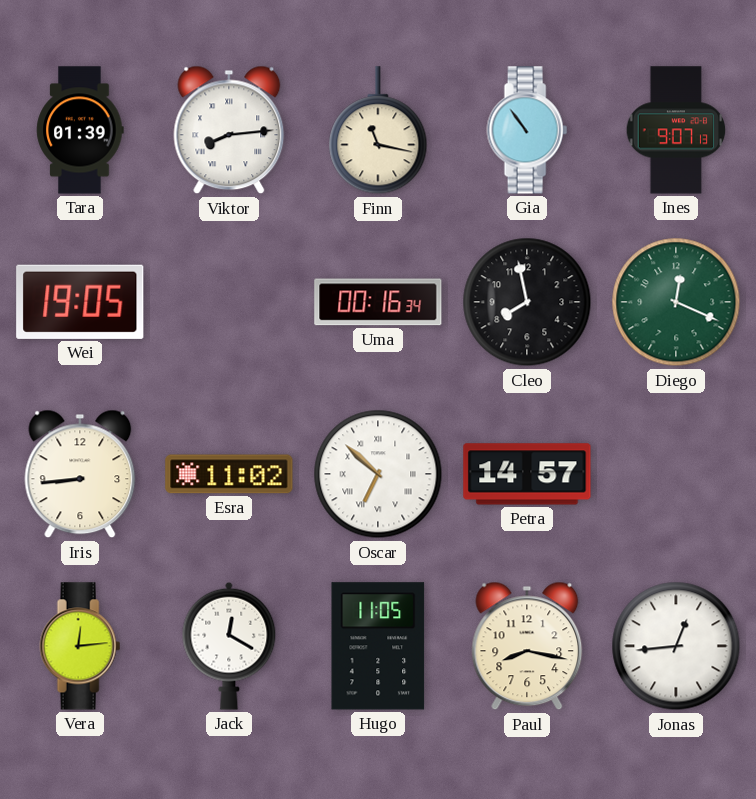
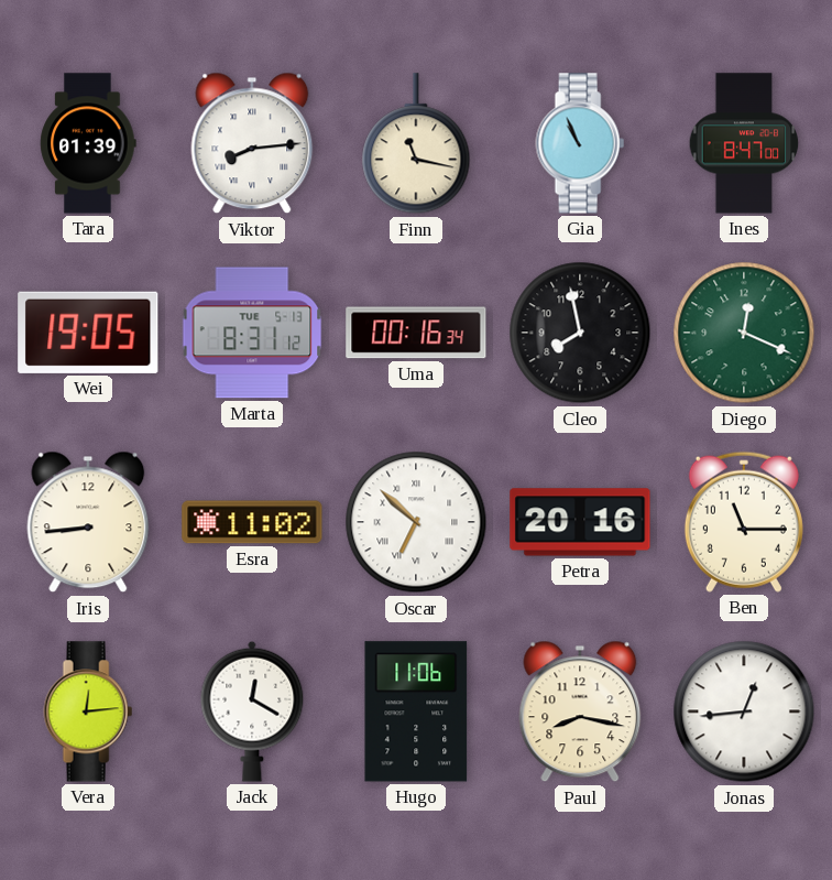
Gia: 10:54 -> 10:56 (580, 143)
Ines: 9:07 -> 8:47 (744, 143)
Marta: none -> 8:31 (252, 333)
Petra: 14:57 -> 20:16 (580, 522)
Ben: none -> 11:15 (744, 522)
Hugo: 11:05 -> 11:06 (416, 711)
